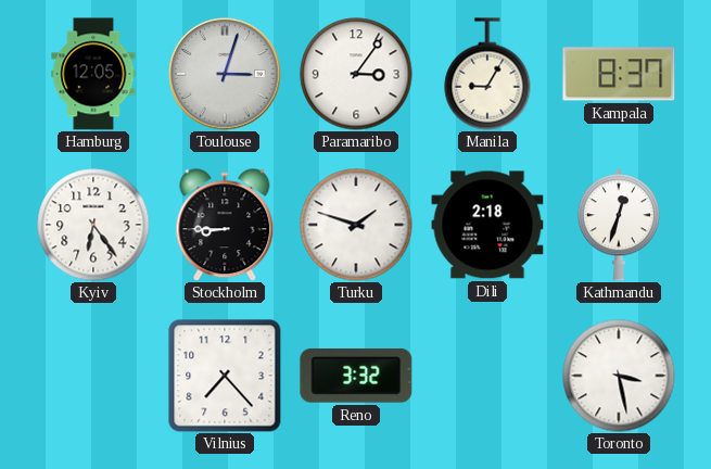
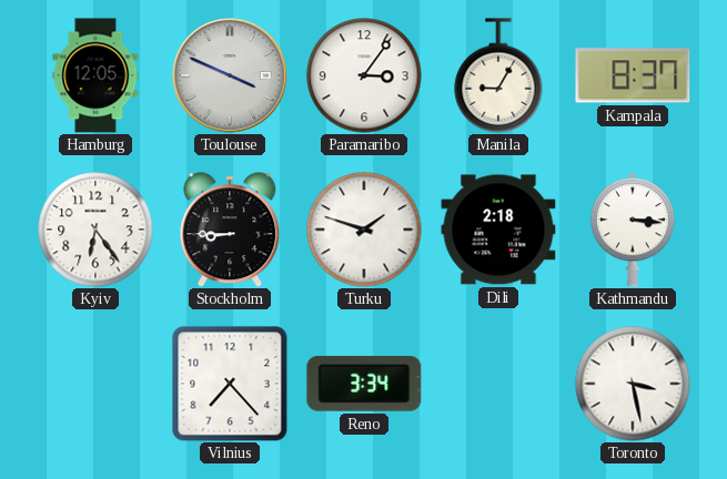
Toulouse: 3:03 -> 3:49 (230, 75)
Kathmandu: 12:33 -> 3:16 (633, 230)
Reno: 3:32 -> 3:34 (364, 384)
